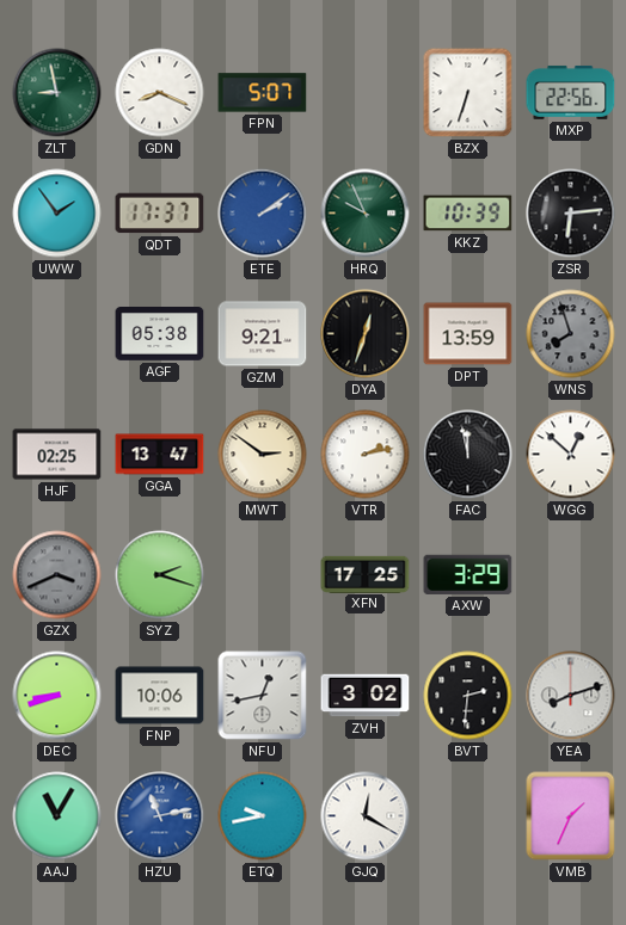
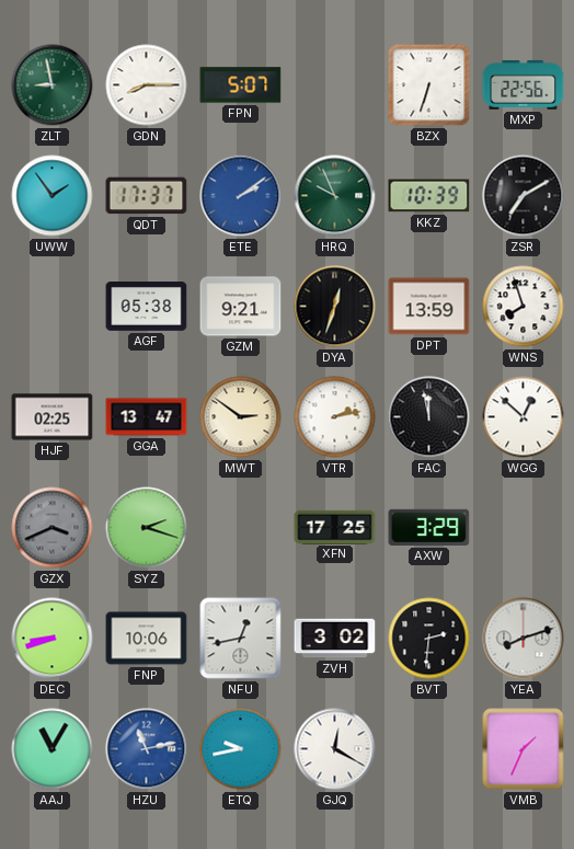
GDN: 8:19 -> 8:15 (147, 85)
ZSR: 6:14 -> 7:10 (524, 196)
WNS dial: grey -> white (524, 307)
